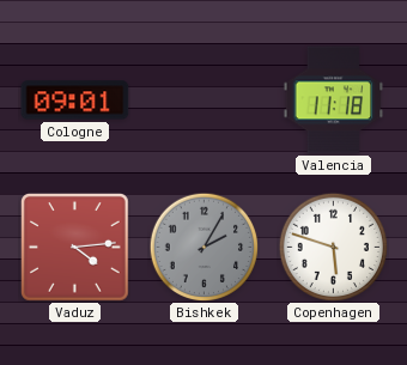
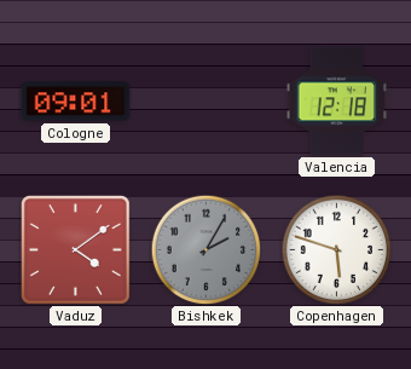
Valencia: 11:18 -> 12:18 (337, 102)
Vaduz: 4:14 -> 4:09 (75, 249)
